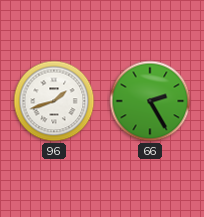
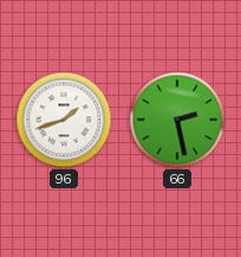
66: 2:25 -> 2:28 (177, 120)
